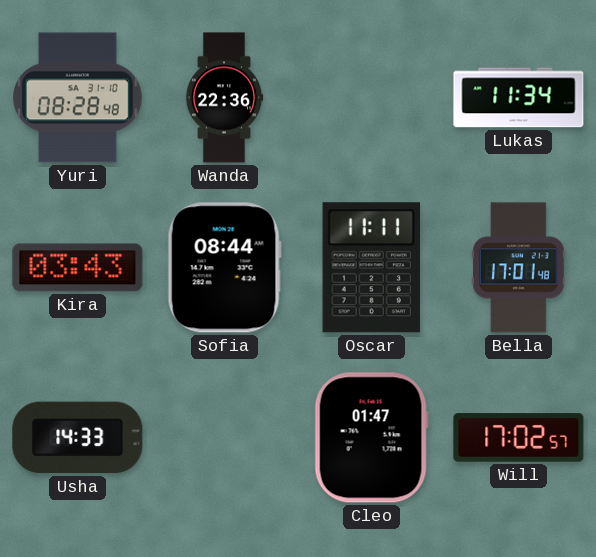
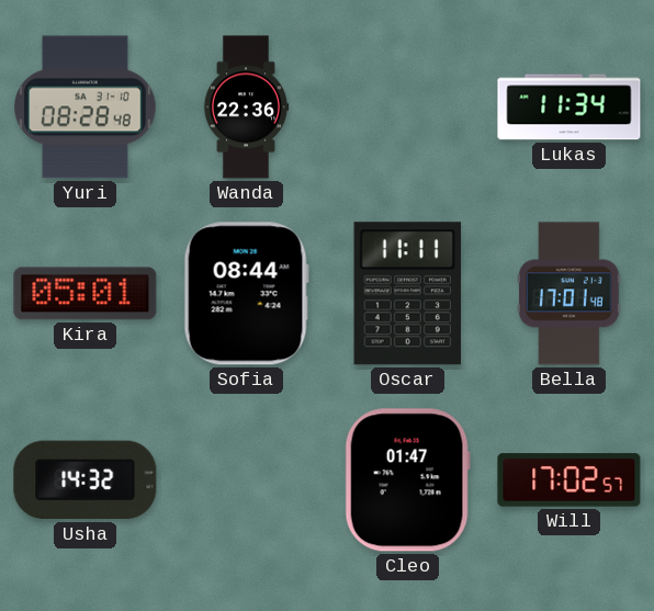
Kira: 03:43 -> 05:01 (86, 294)
Usha: 14:33 -> 14:32 (86, 480)
